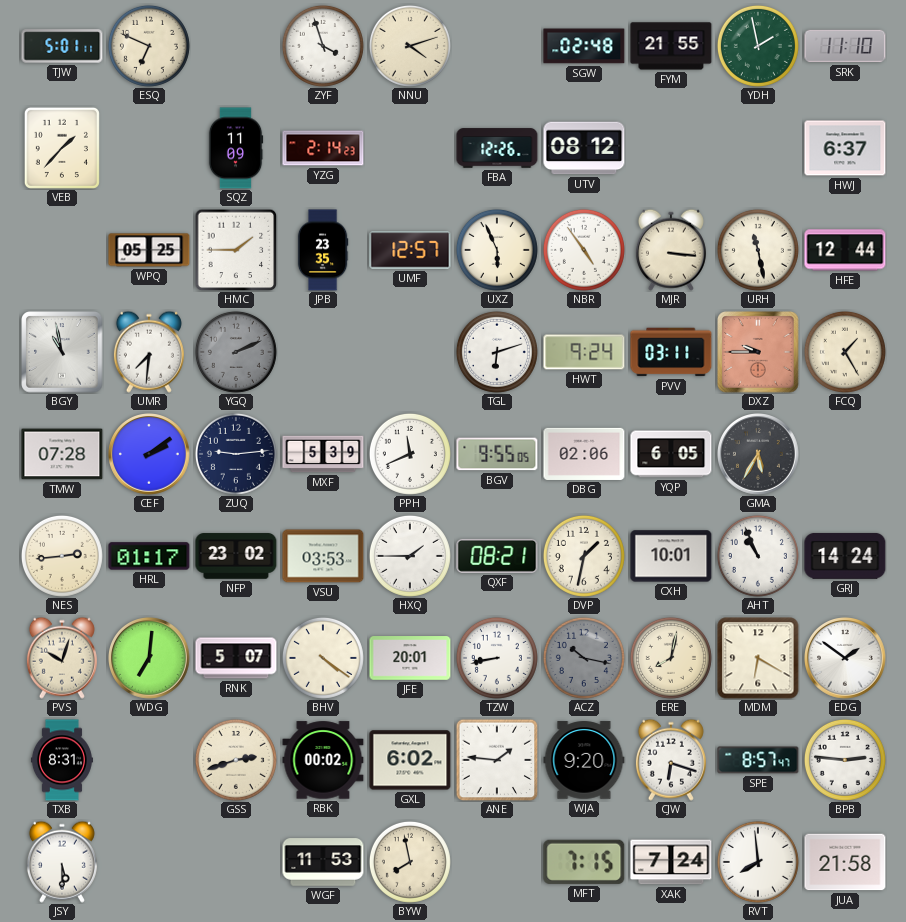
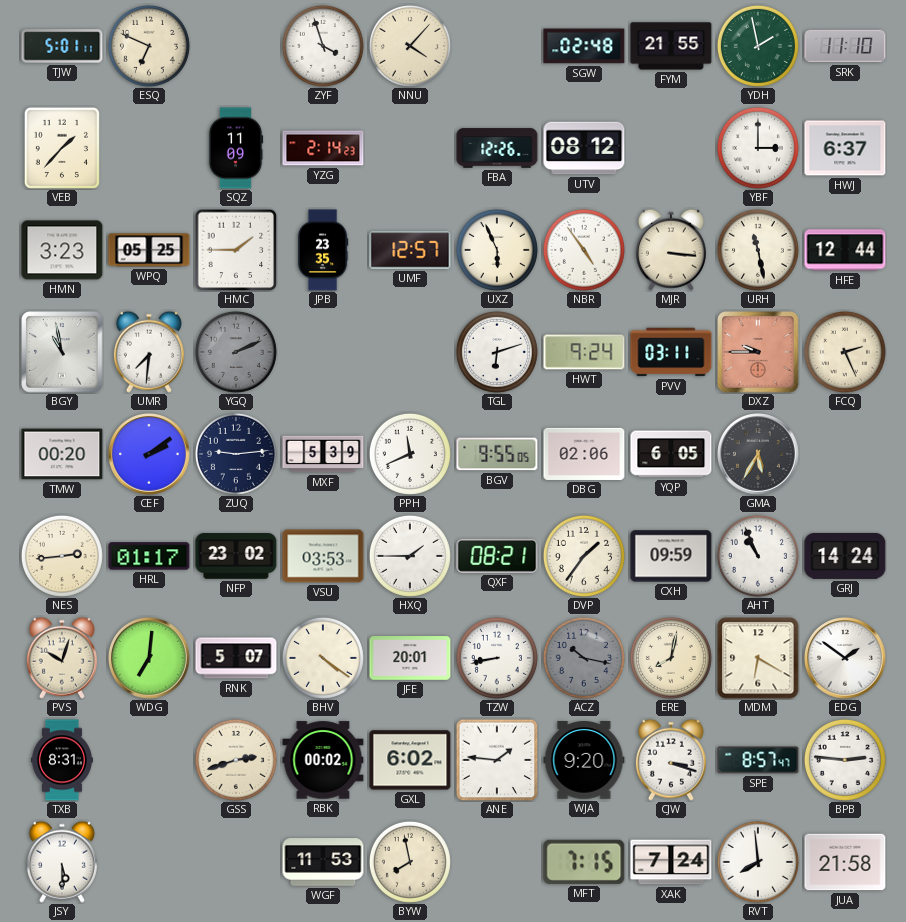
NNU: 4:12 -> 4:07 (410, 46)
YBF: none -> 3:00 (758, 148)
HMN: none -> 3:23 (62, 250)
FCQ: 1:25 -> 2:26 (845, 352)
TMW: 07:28 -> 00:20 (62, 454)
DVP: 1:32 -> 1:36 (584, 556)
CXH: 10:01 -> 09:59 (671, 556)
CJW: 6:18 -> 3:18 (671, 760)
